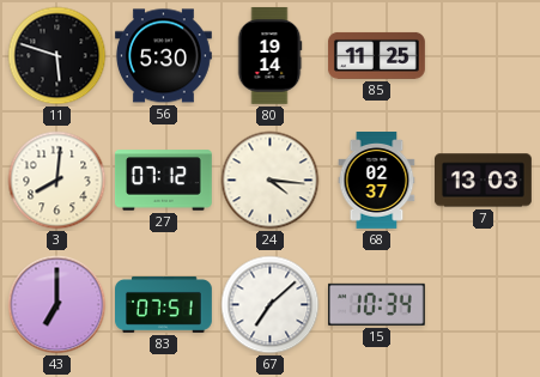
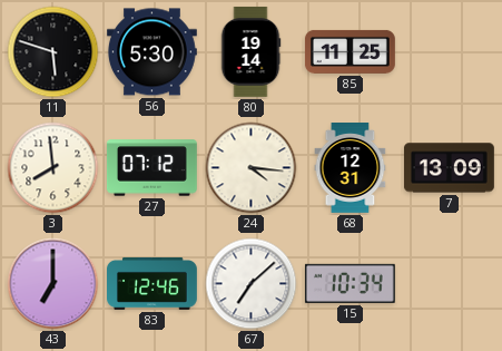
3: 8:01 -> 7:59 (53, 168)
68: 02:37 -> 12:31 (351, 168)
7: 13:03 -> 13:09 (449, 168)
83: 07:51 -> 12:46 (152, 283)
